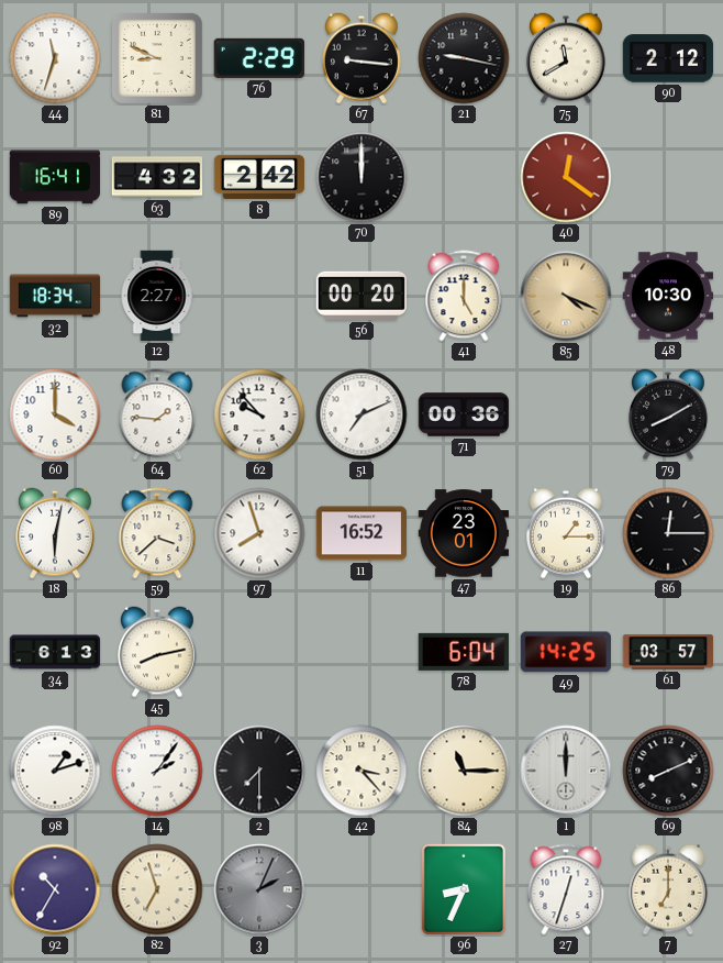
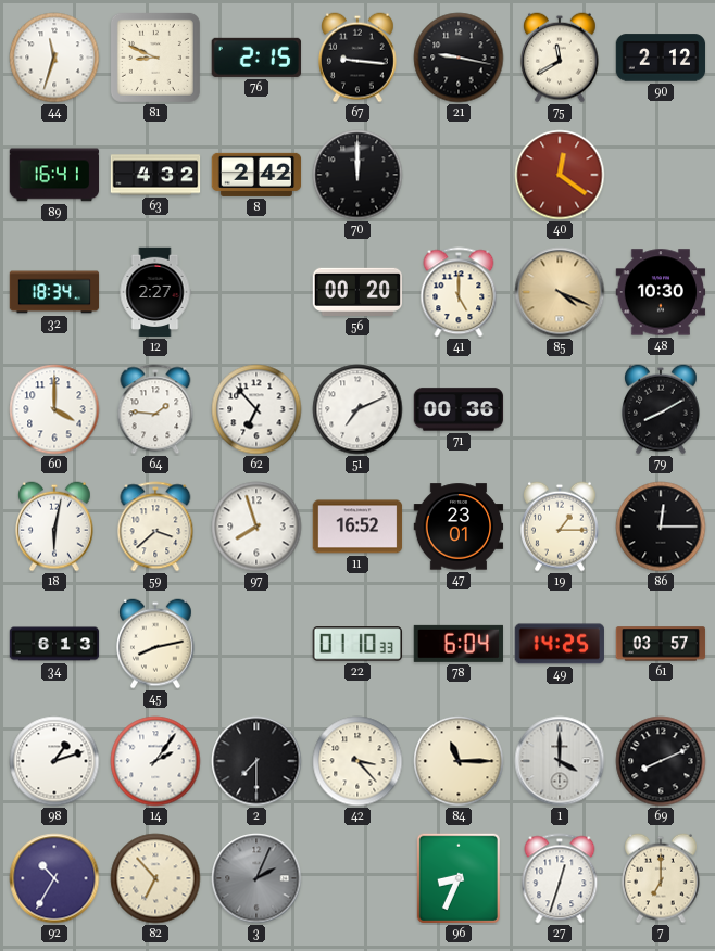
76: 2:29 -> 2:15 (256, 58)
62: 9:53 -> 6:53 (256, 409)
22: none -> 01:10 (357, 644)
1: 12:00 -> 4:00 (560, 761)
82: 6:57 -> 6:53 (155, 878)
